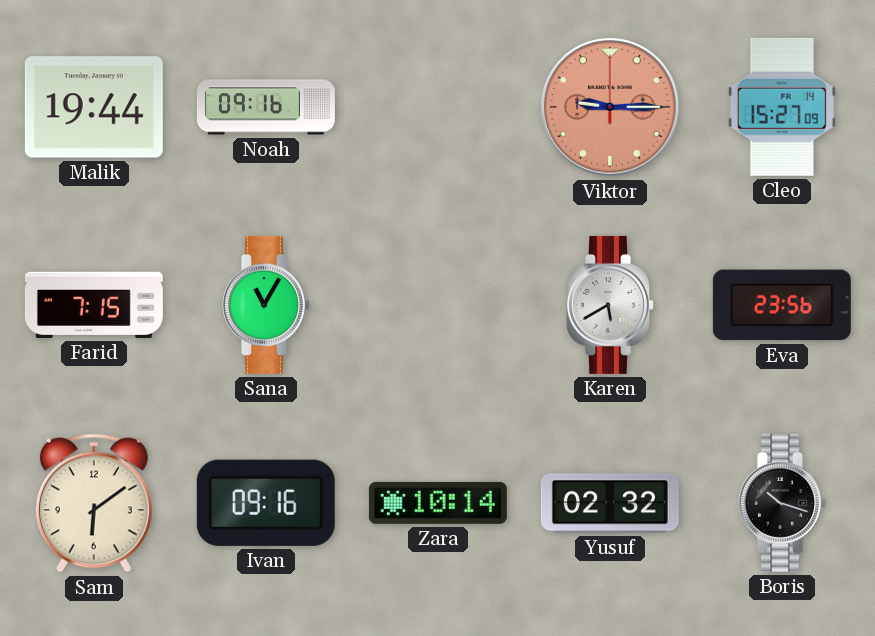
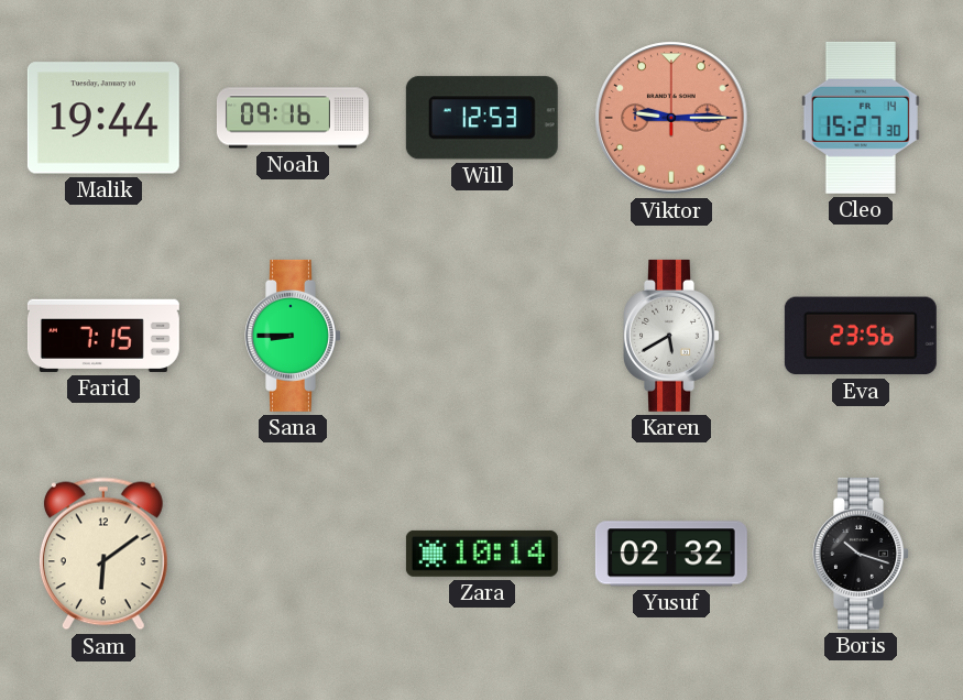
Will: none -> 12:53 (482, 118)
Cleo: 15:27:09 -> 15:27:30 (861, 118)
Sana: 11:05 -> 8:45 (294, 336)
Ivan: 09:16 -> none (266, 503)
